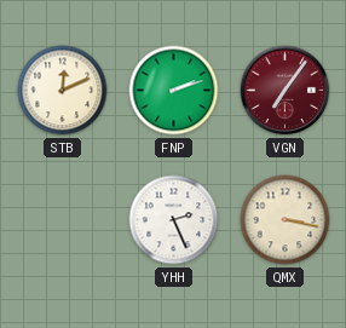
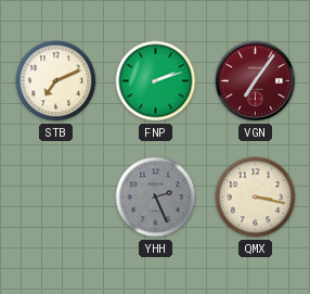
STB: 12:11 -> 7:11 (56, 81)
YHH dial: white -> grey (156, 197)
